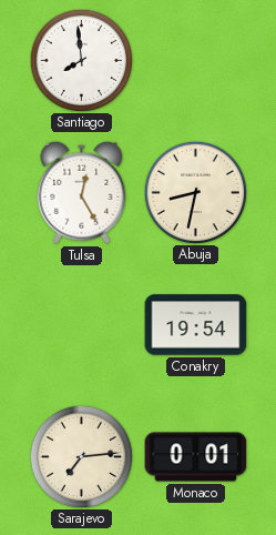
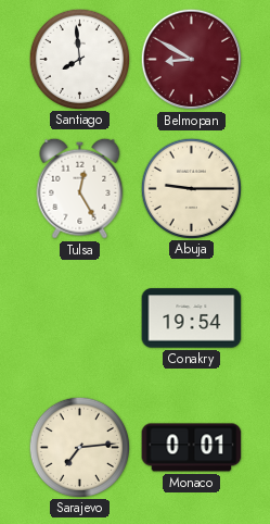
Belmopan: none -> 8:50 (192, 60)
Abuja: 8:32 -> 9:15 (191, 188)
